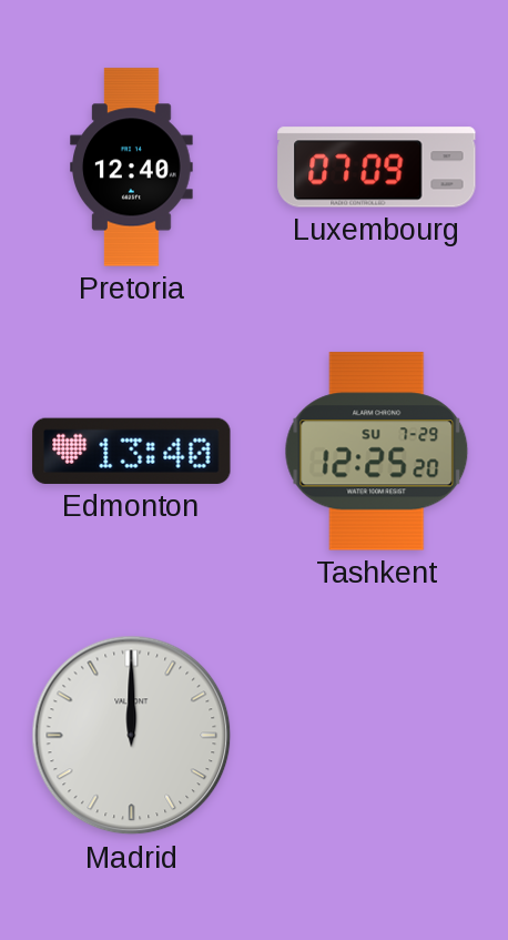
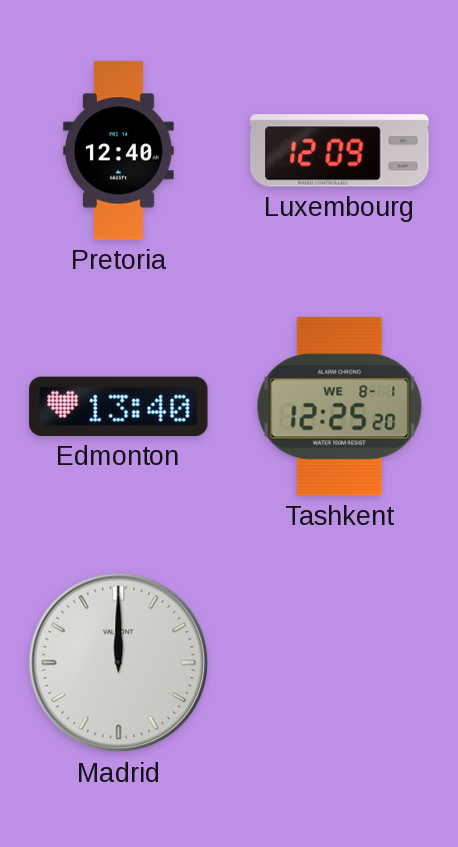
Luxembourg: 07:09 -> 12:09 (340, 151)
Tashkent date: SU 7-29 -> WE 8-1 (340, 407)
